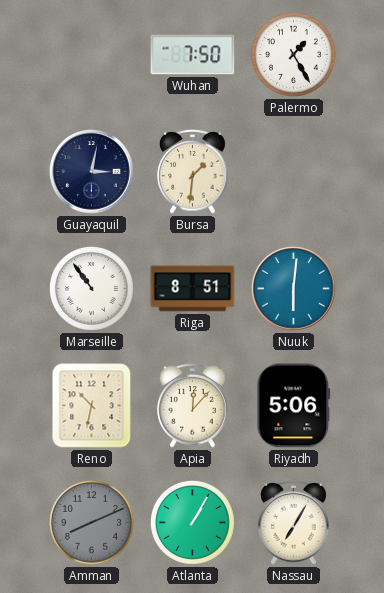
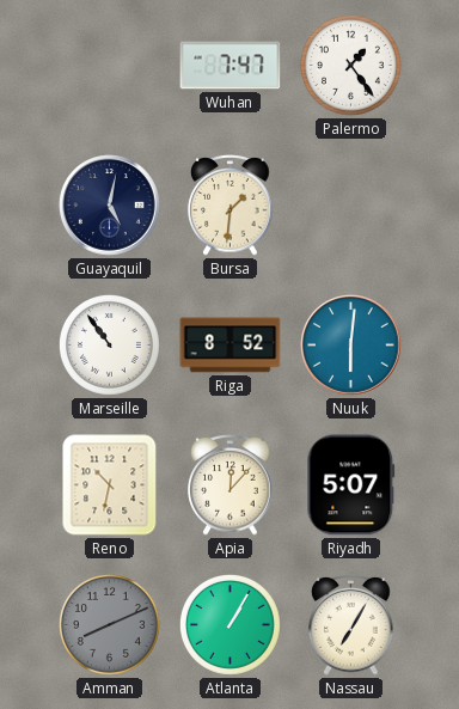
Wuhan: 7:50 -> 7:47 (231, 66)
Palermo: 1:25 -> 1:24 (351, 66)
Guayaquil: 3:02 -> 5:02 (110, 206)
Riga: 8:51 -> 8:52 (231, 346)
Riyadh: 5:06 -> 5:07 (351, 485)
